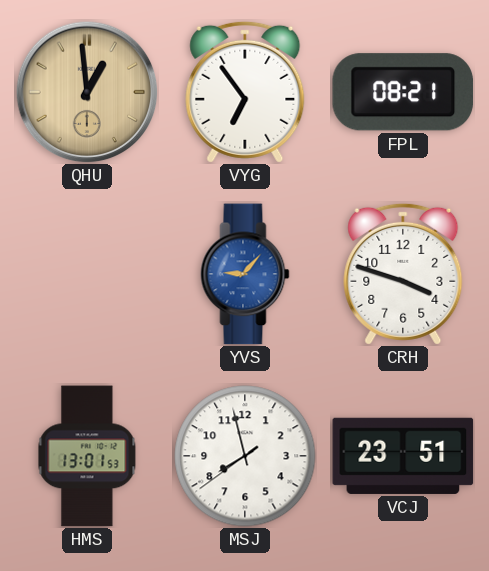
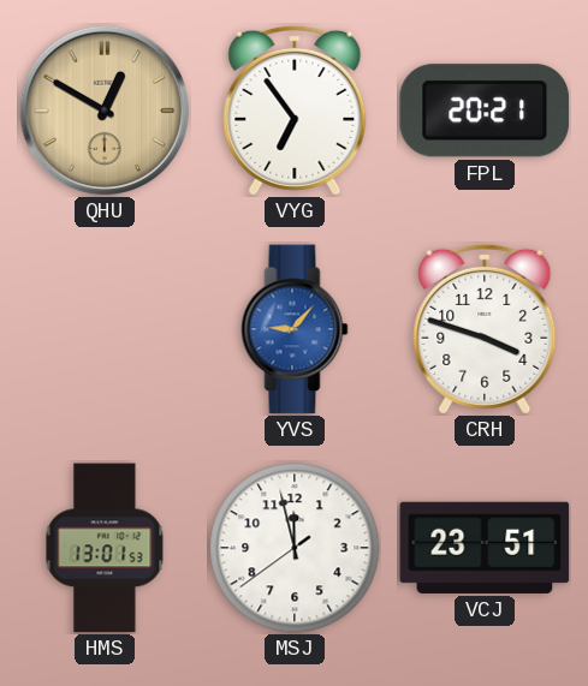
QHU: 12:59 -> 12:50 (105, 111)
FPL: 08:21 -> 20:21 (485, 111)
MSJ: 7:57 -> 11:57 (295, 548)
